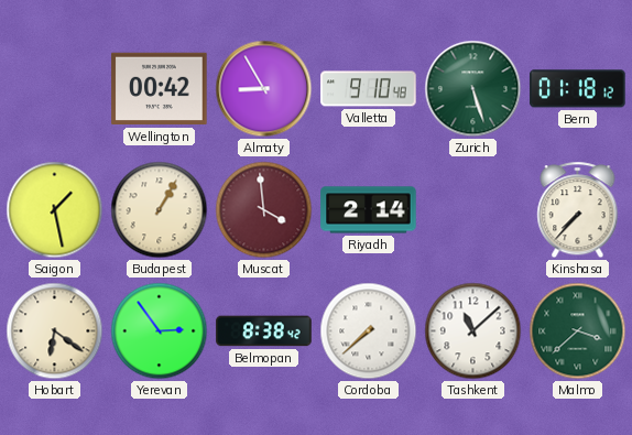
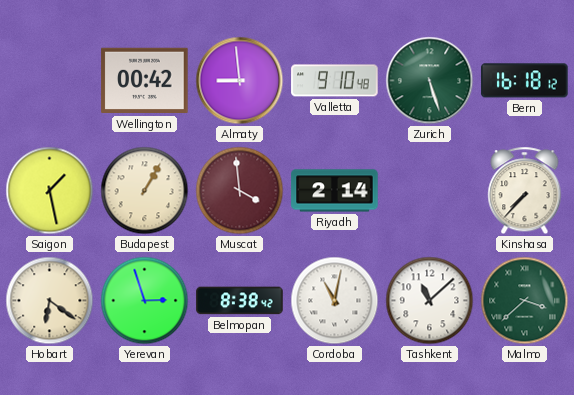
Almaty: 8:55 -> 8:59 (240, 81)
Bern: 01:18 -> 16:18 (525, 81)
Yerevan: 2:54 -> 2:57 (145, 301)
Cordoba: 7:38 -> 11:02 (335, 301)
